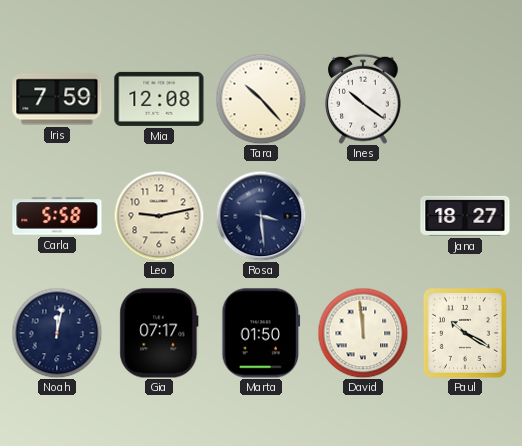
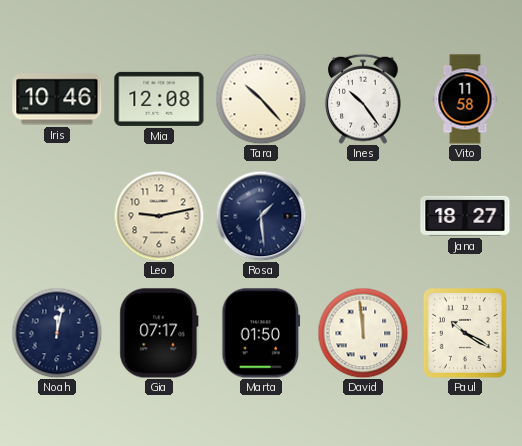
Iris: 7:59 -> 10:46 (57, 99)
Ines: 10:21 -> 10:24 (363, 99)
Vito: none -> 11:58 (465, 99)
Carla: 5:58 -> none (57, 216)
Rosa: 3:29 -> 1:29 (261, 216)
